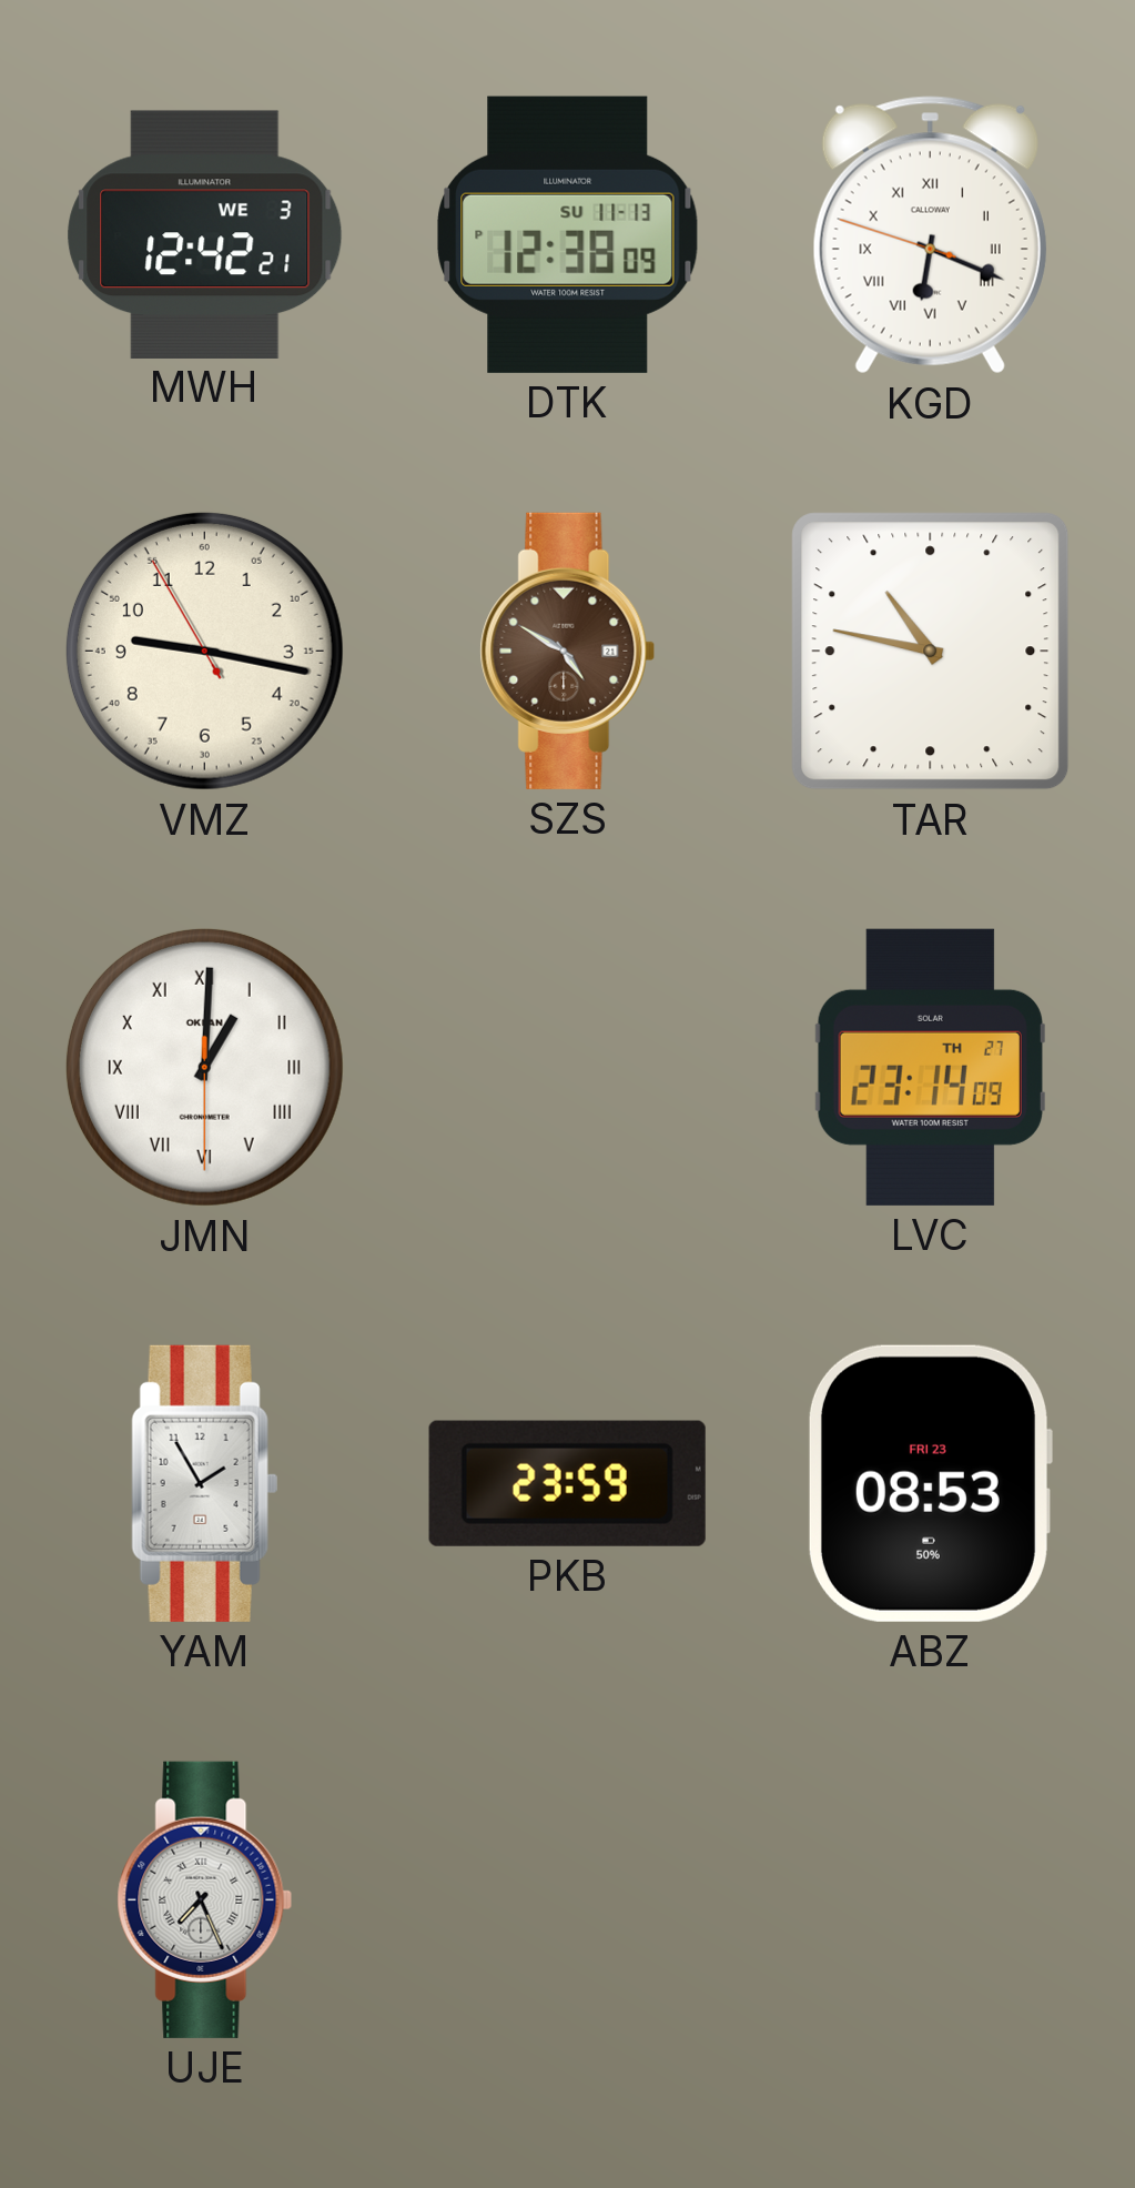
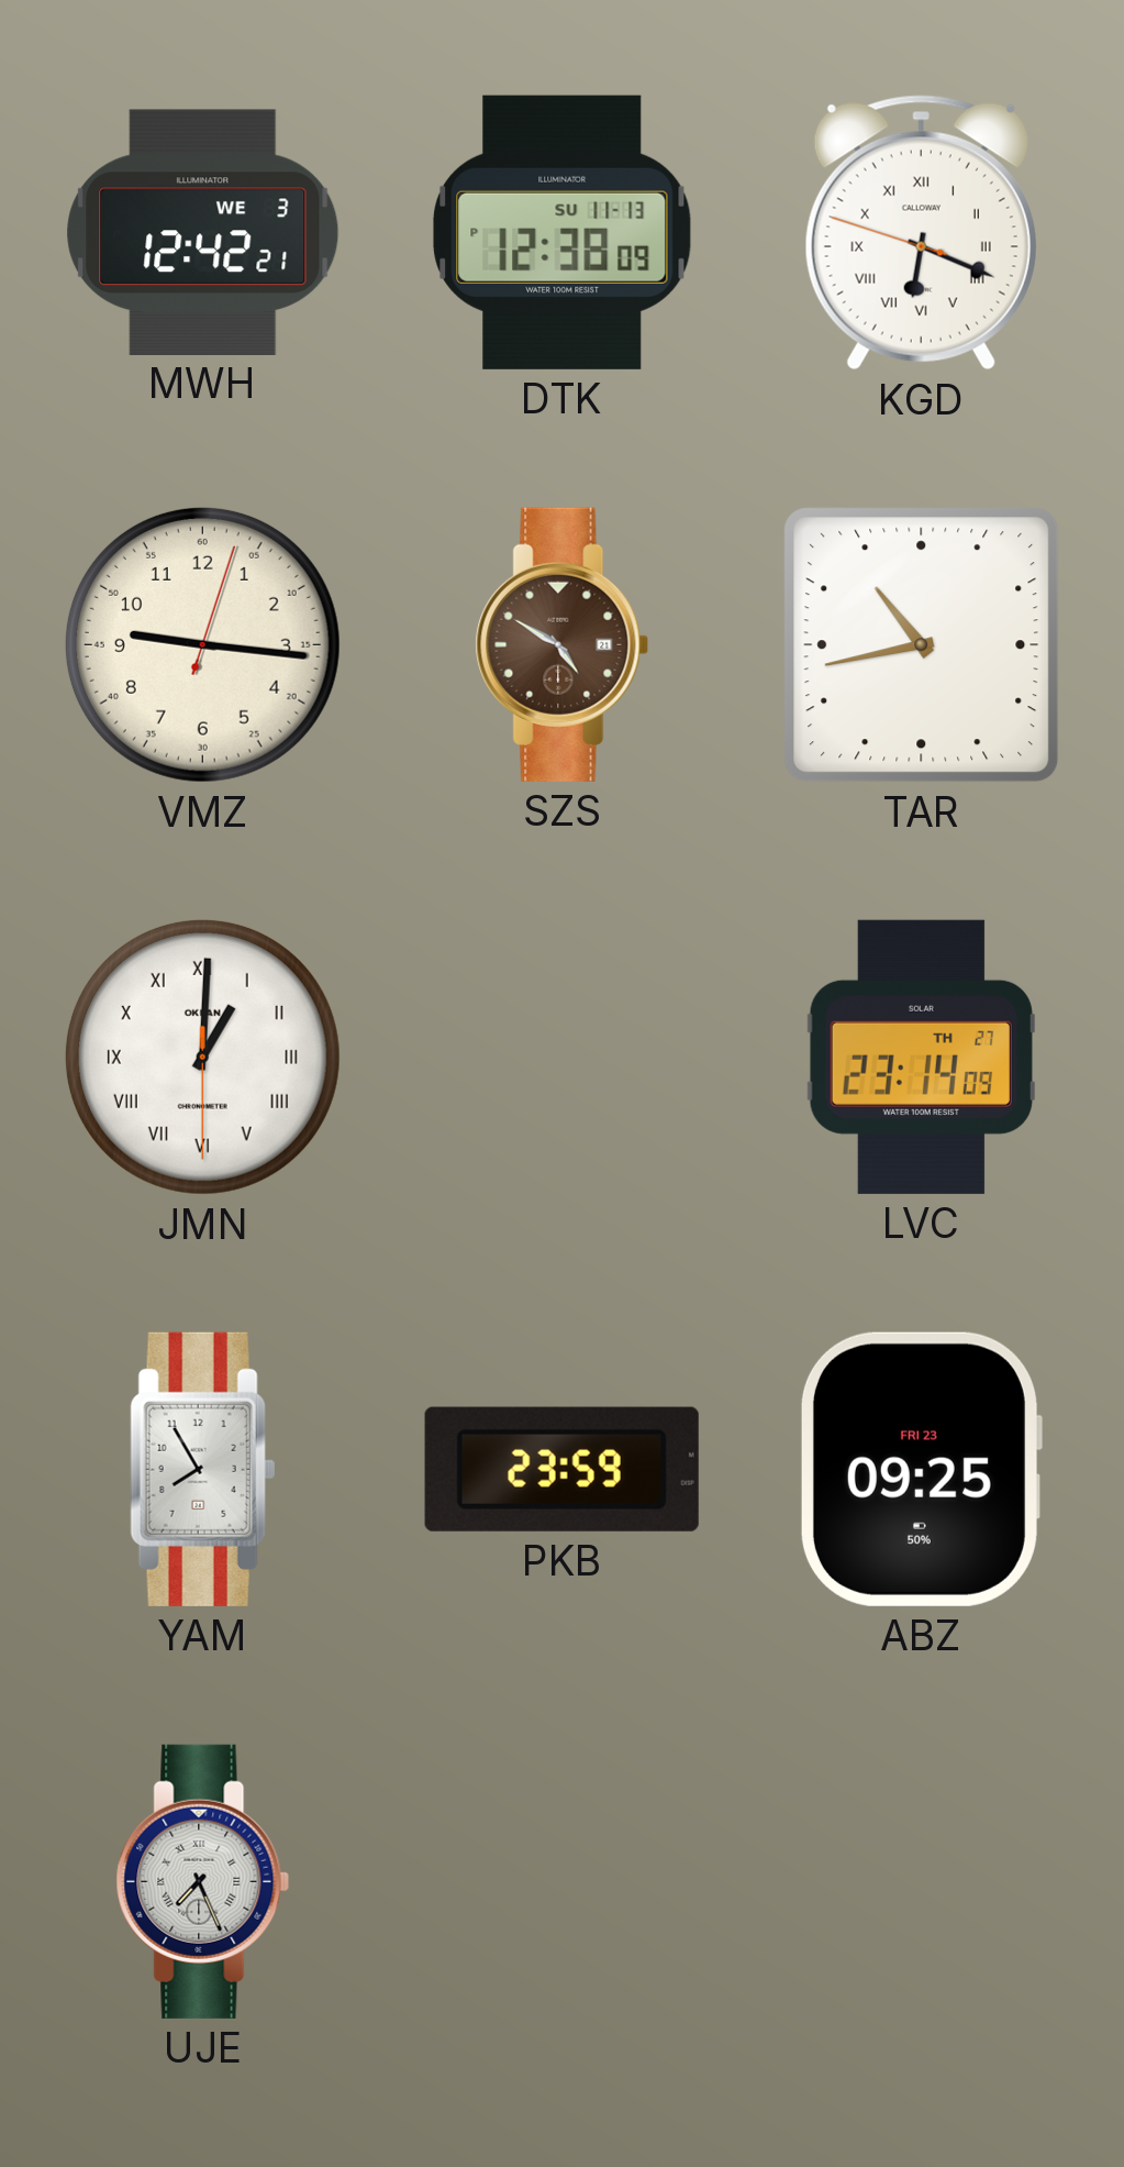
VMZ: 9:16:55 -> 9:16:03 (202, 644)
TAR: 10:47 -> 10:43 (922, 645)
YAM: 1:55 -> 7:55 (203, 1469)
ABZ: 08:53 -> 09:25 (921, 1469)
